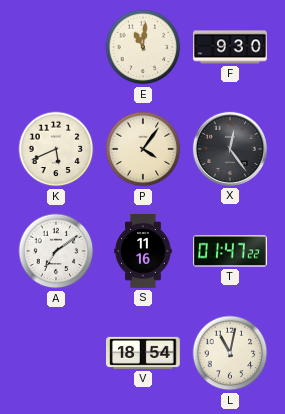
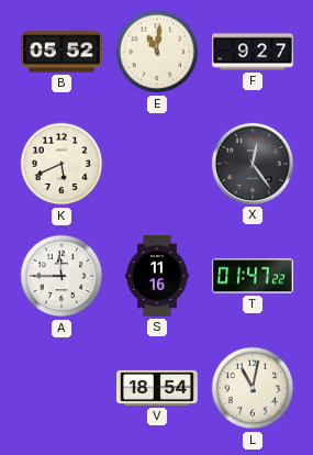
B: none -> 05:52 (63, 52)
F: 9:30 -> 9:27 (254, 52)
P: 4:06 -> none (143, 149)
A: 7:09 -> 11:45 (62, 276)
